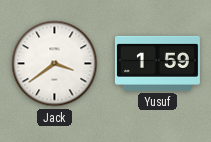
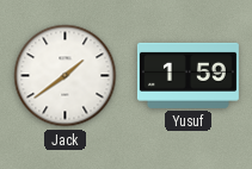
Jack: 3:39 -> 1:39 (66, 76)
